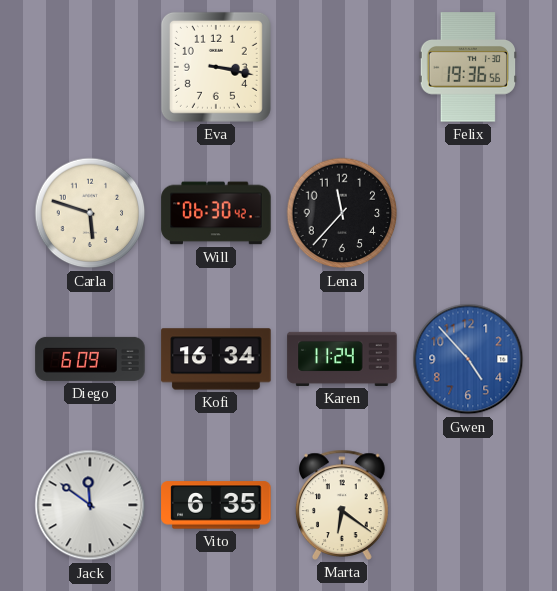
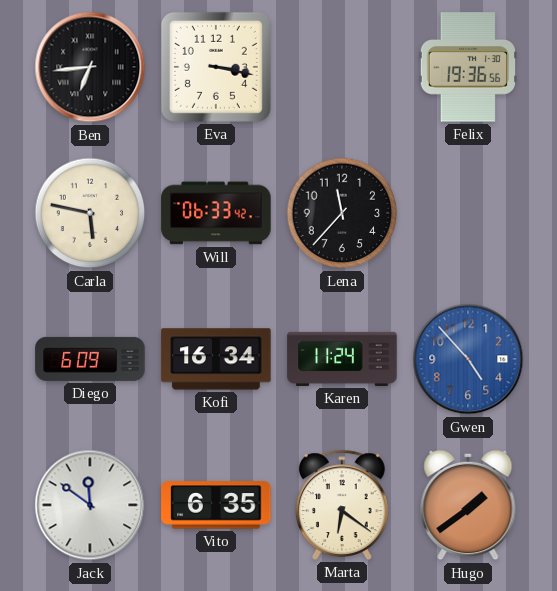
Ben: none -> 6:44 (90, 67)
Carla: 5:48 -> 5:47 (90, 213)
Will: 06:30 -> 06:33 (216, 213)
Hugo: none -> 1:39 (468, 505)
